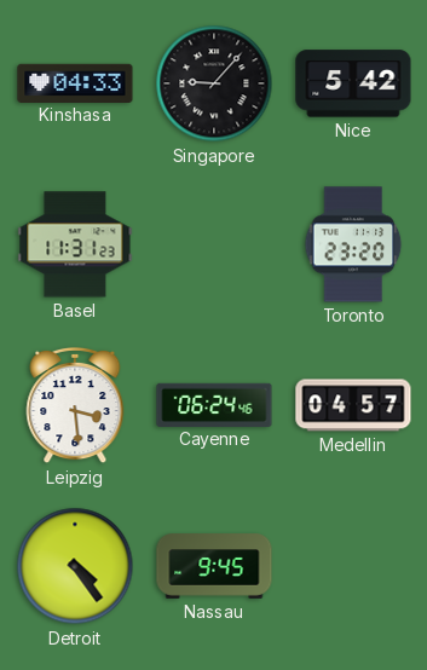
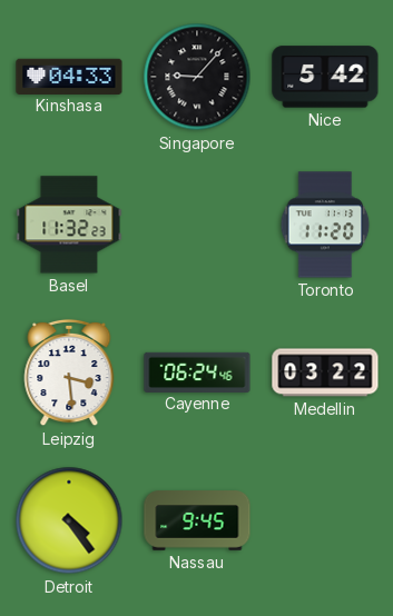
Basel: 11:31 -> 11:32 (69, 225)
Toronto: 23:20 -> 11:20 (325, 225)
Medellin: 04:57 -> 03:22 (325, 372)
